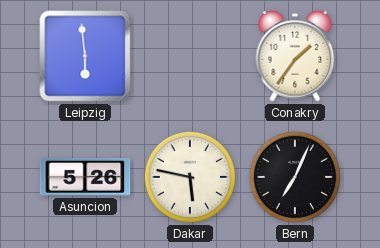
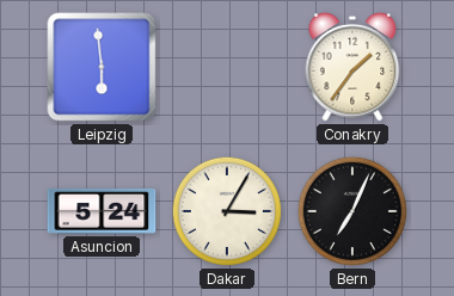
Asuncion: 5:26 -> 5:24 (102, 211)
Dakar: 5:47 -> 3:05 (227, 211)
